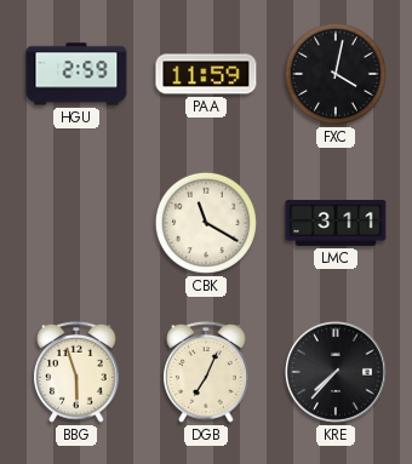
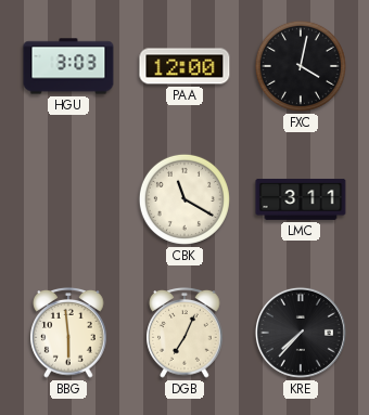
HGU: 2:59 -> 3:03 (68, 66)
PAA: 11:59 -> 12:00 (184, 66)
BBG: 5:57 -> 5:59 (68, 334)
